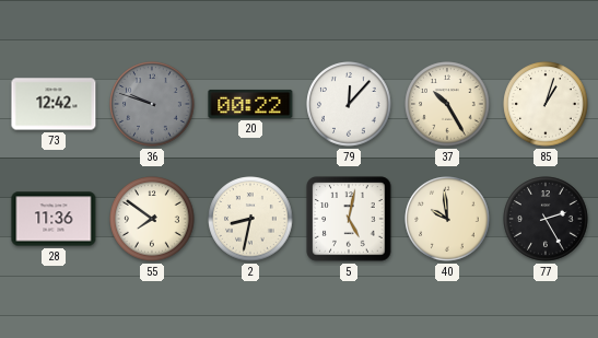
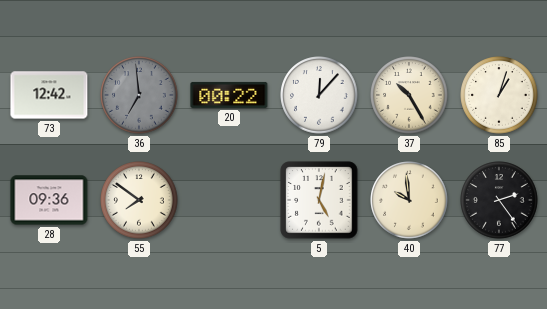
36: 9:48 -> 6:59 (139, 95)
28: 11:36 -> 09:36 (49, 200)
2: 8:32 -> none (250, 219)
77: 2:25 -> 2:24 (499, 200)
